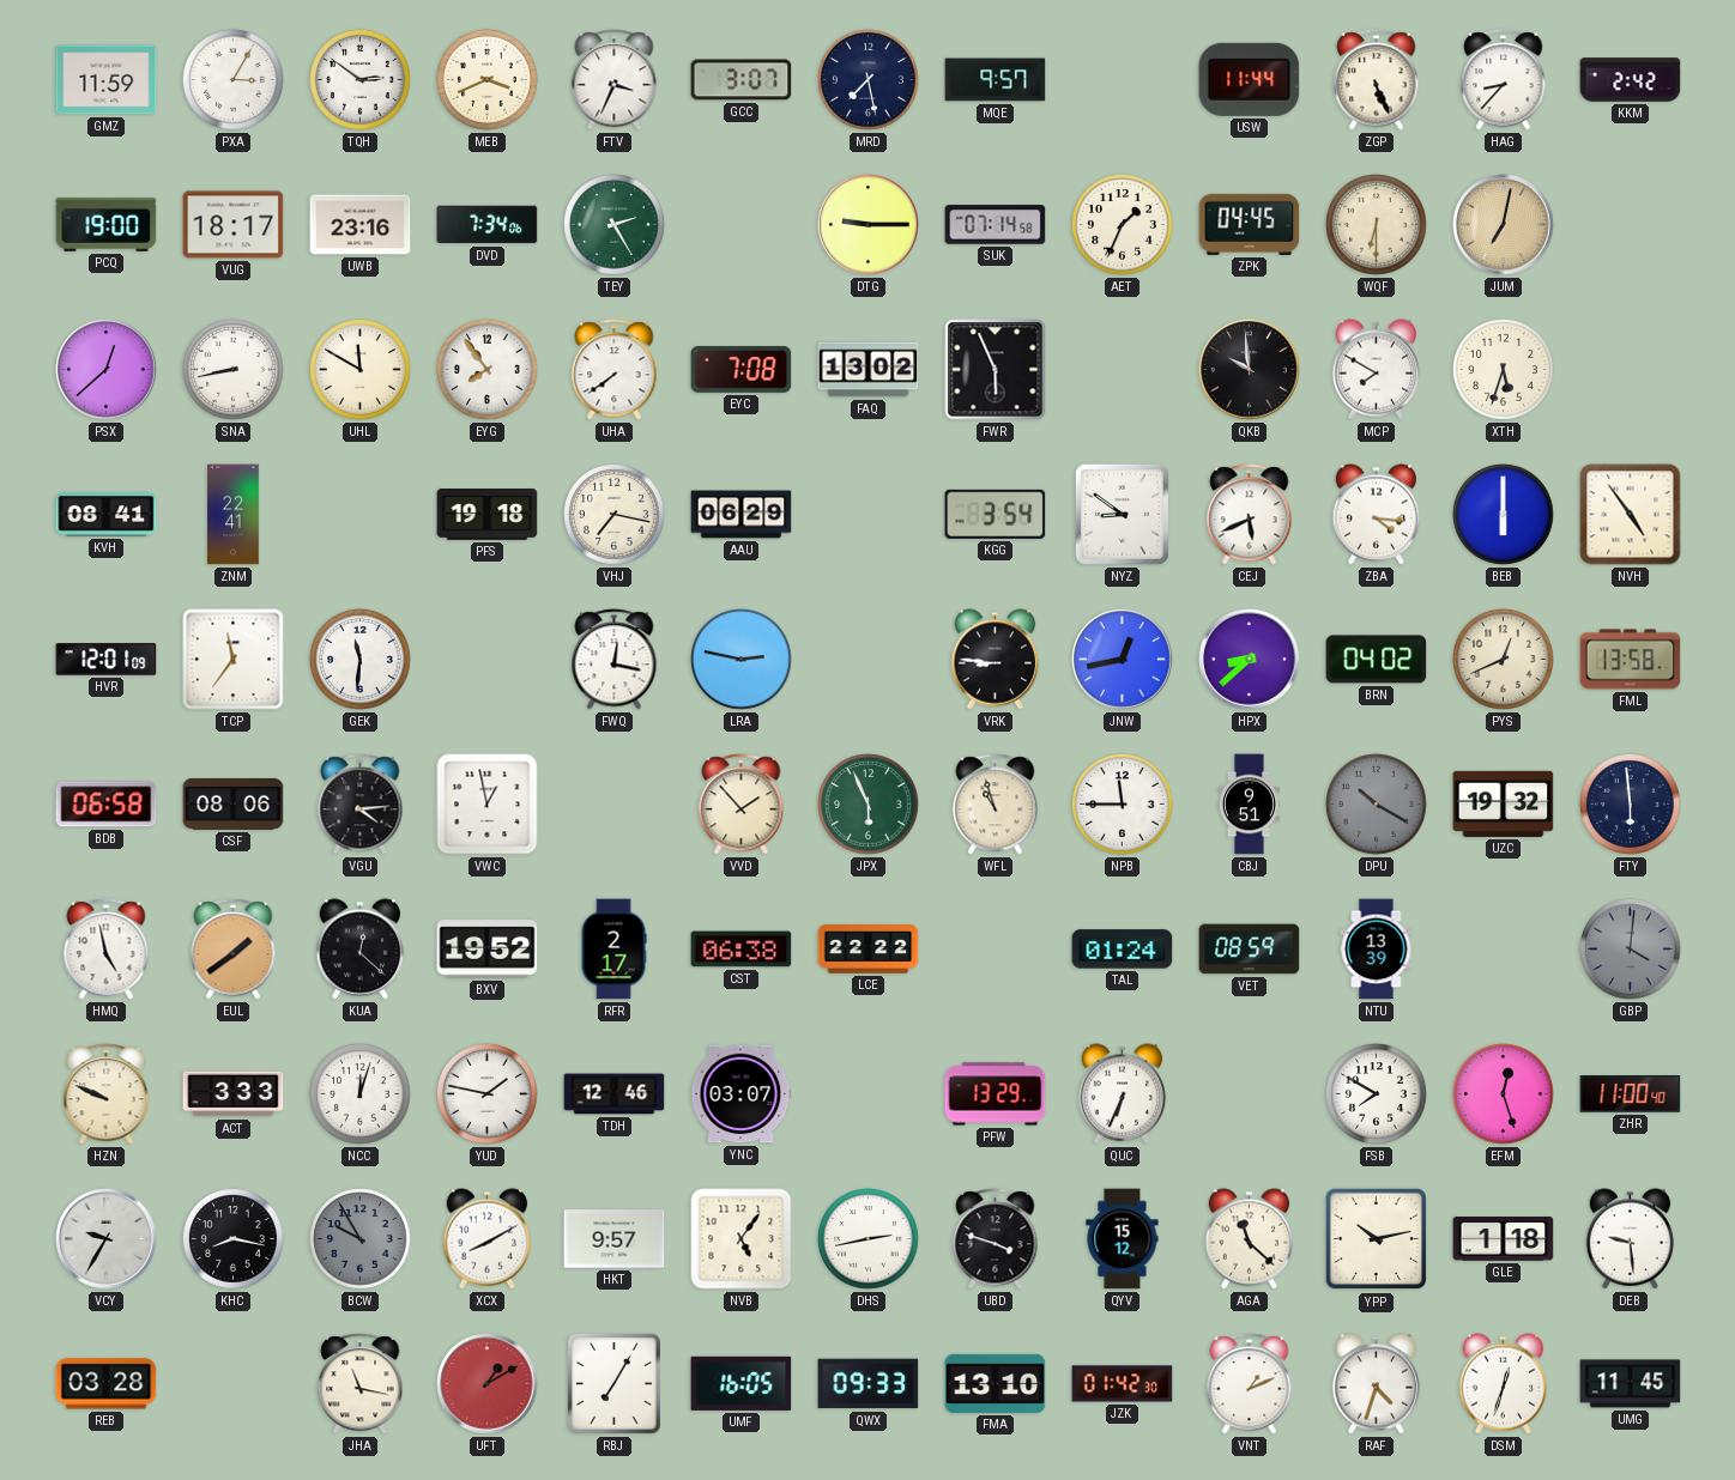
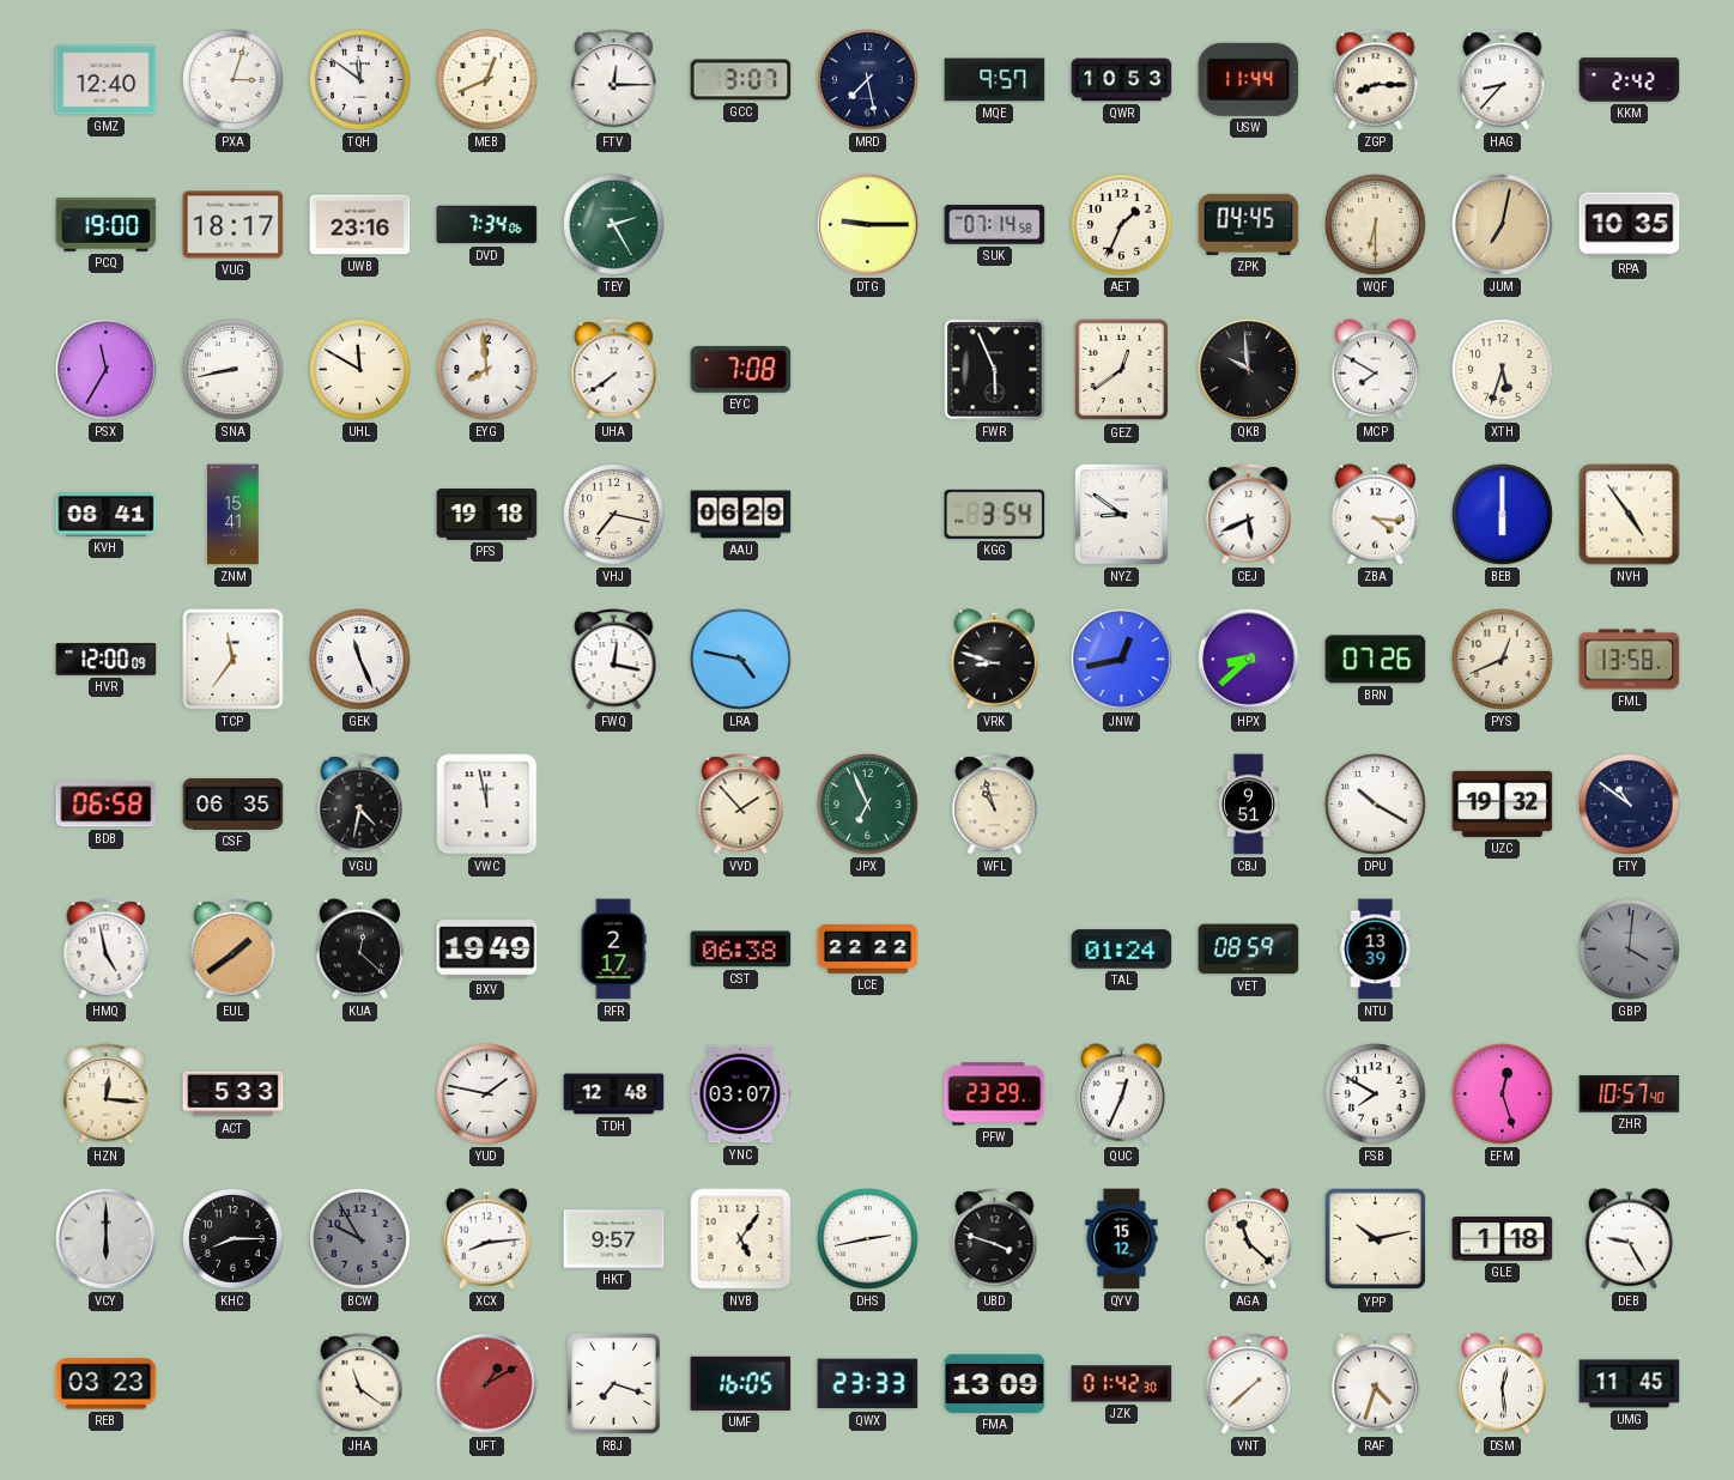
GMZ: 11:59 -> 12:40 (107, 80)
PXA: 3:05 -> 3:03 (234, 80)
TQH: 2:51 -> 11:51 (360, 80)
MEB: 3:41 -> 12:41 (487, 80)
FTV: 3:34 -> 12:15 (614, 80)
QWR: none -> 10:53 (1122, 80)
ZGP: 5:26 -> 8:15 (1376, 80)
RPA: none -> 10:35 (1630, 225)
PSX: 12:38 -> 11:35 (107, 370)
EYG: 7:54 -> 7:59 (487, 370)
FAQ: 13:02 -> none (869, 370)
GEZ: none -> 12:39 (1122, 370)
ZNM: 22:41 -> 15:41 (234, 515)
HVR: 12:01 -> 12:00 (107, 660)
GEK: 11:31 -> 11:26 (360, 660)
LRA: 2:47 -> 4:47 (741, 660)
VRK: 8:46 -> 8:48 (995, 660)
BRN: 04:02 -> 07:26 (1376, 660)
CSF: 08:06 -> 06:35 (234, 803)
VGU: 4:14 -> 4:32 (360, 805)
VWC: 12:58 -> 11:58 (487, 805)
JPX: 5:56 -> 6:56 (868, 805)
NPB: 11:45 -> none (1123, 805)
DPU dial: grey -> white (1376, 805)
FTY: 5:59 -> 10:51 (1630, 805)
BXV: 19:52 -> 19:49 (487, 950)
HZN: 9:49 -> 12:16 (107, 1094)
ACT: 3:33 -> 5:33 (234, 1094)
NCC: 12:03 -> none (361, 1094)
TDH: 12:46 -> 12:48 (614, 1094)
PFW: 13:29 -> 23:29 (995, 1094)
QUC: 6:34 -> 12:34 (1122, 1094)
ZHR: 11:00 -> 10:57 (1630, 1094)
VCY: 9:35 -> 6:00 (107, 1239)
KHC: 8:17 -> 8:15 (234, 1239)
XCX: 8:10 -> 8:14 (487, 1239)
DEB: 9:29 -> 9:25 (1630, 1239)
REB: 03:28 -> 03:23 (107, 1384)
JHA: 11:17 -> 11:21 (360, 1384)
RBJ: 7:05 -> 7:18 (613, 1383)
QWX: 09:33 -> 23:33 (868, 1384)
FMA: 13:10 -> 13:09 (995, 1383)
VNT: 1:11 -> 1:38 (1249, 1384)
DSM: 12:33 -> 12:29 (1503, 1384)
